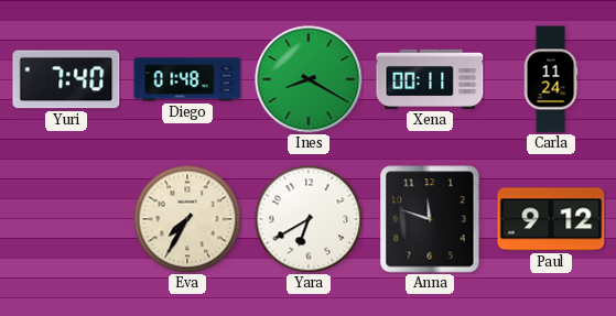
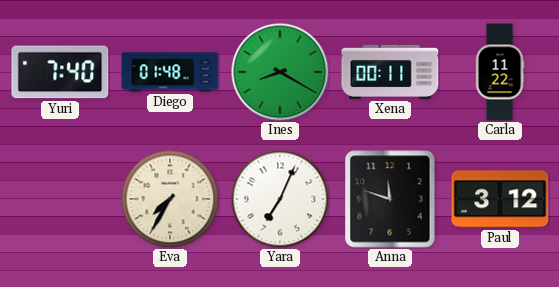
Carla: 11:24 -> 11:22 (500, 72)
Yara: 6:40 -> 7:04 (280, 199)
Paul: 9:12 -> 3:12 (500, 199)
